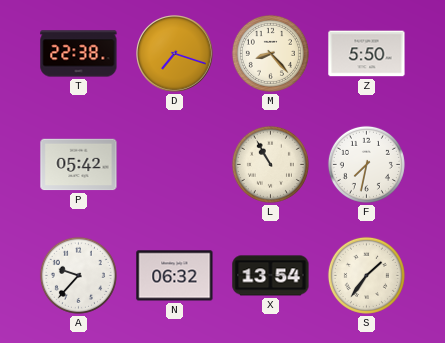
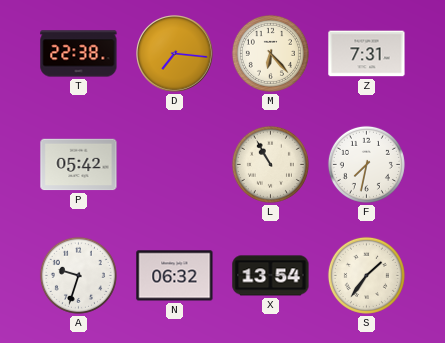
D: 7:18 -> 7:16 (175, 54)
M: 8:23 -> 6:23 (270, 53)
Z: 5:50 -> 7:31 (367, 54)
A: 9:37 -> 9:33 (78, 275)
